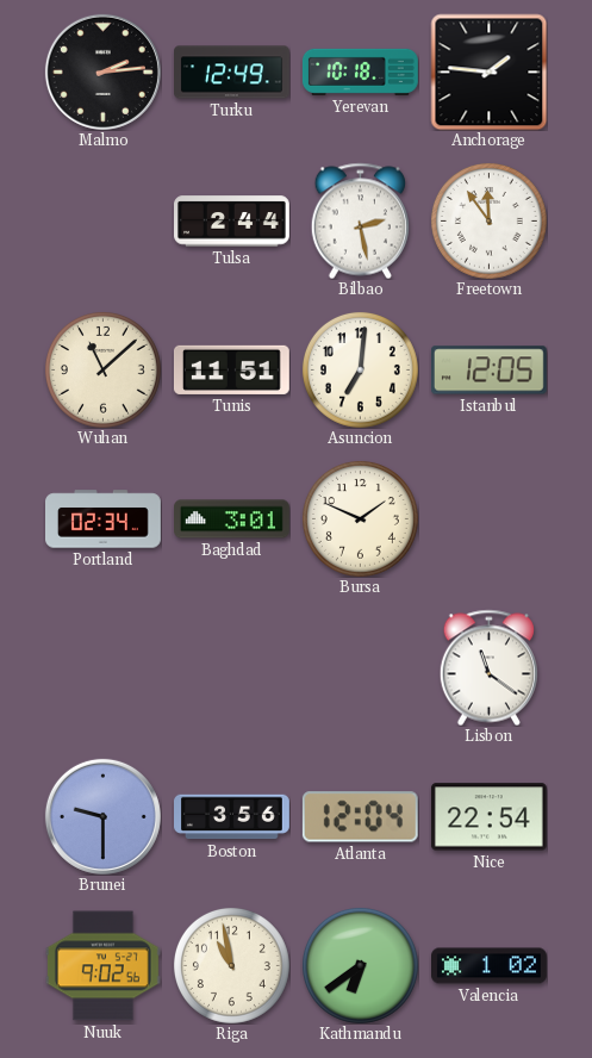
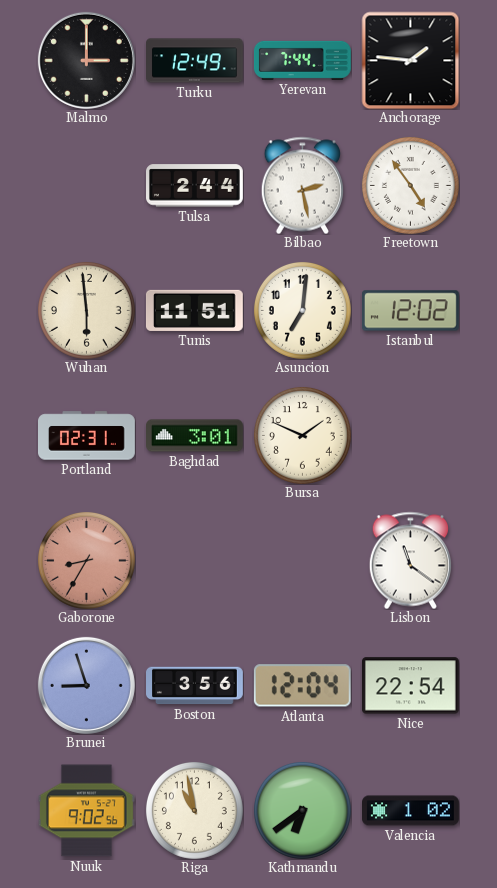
Malmo: 2:14 -> 3:00 (86, 60)
Yerevan: 10:18 -> 7:44 (303, 60)
Freetown: 11:54 -> 4:54 (410, 185)
Wuhan: 11:08 -> 5:59 (86, 310)
Istanbul: 12:05 -> 12:02 (410, 311)
Portland: 02:34 -> 02:31 (87, 436)
Gaborone: none -> 8:35 (86, 560)
Brunei: 9:30 -> 8:57 (86, 685)
